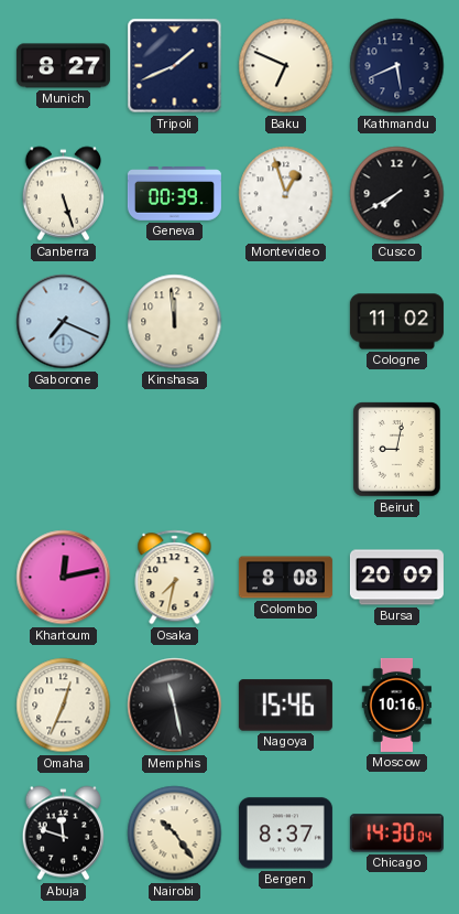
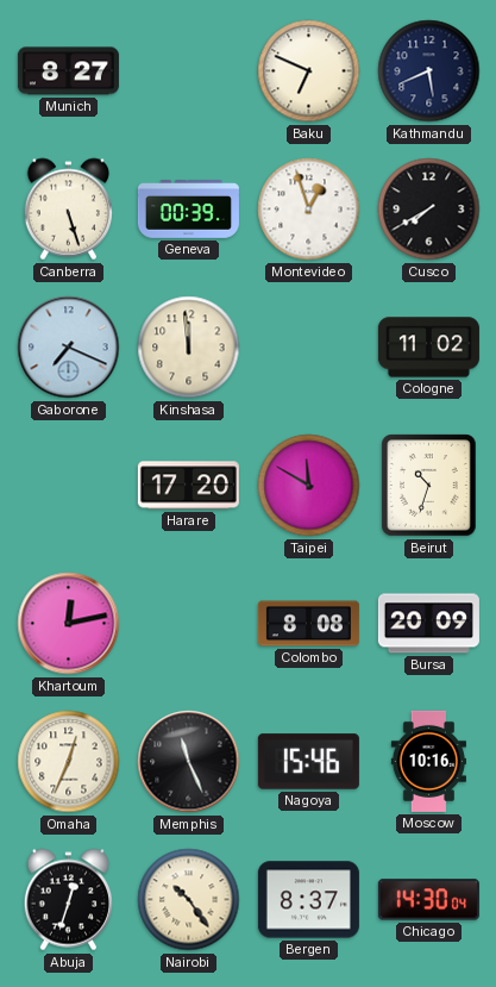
Tripoli: 1:41 -> none (175, 66)
Harare: none -> 17:20 (188, 486)
Taipei: none -> 11:50 (309, 486)
Beirut: 9:02 -> 10:33 (429, 486)
Osaka: 7:32 -> none (175, 578)
Memphis: 11:28 -> 11:26 (189, 762)
Abuja: 11:48 -> 12:33 (68, 900)
